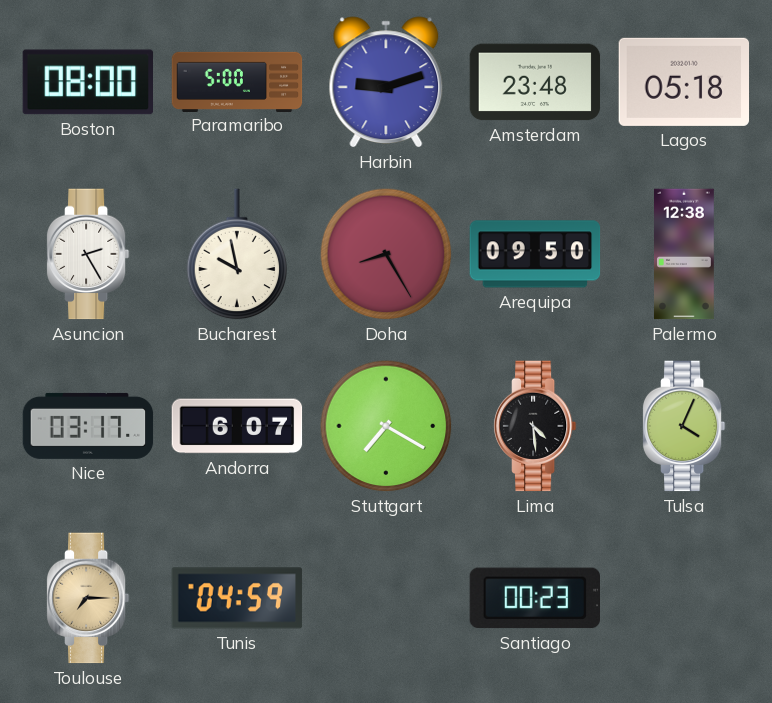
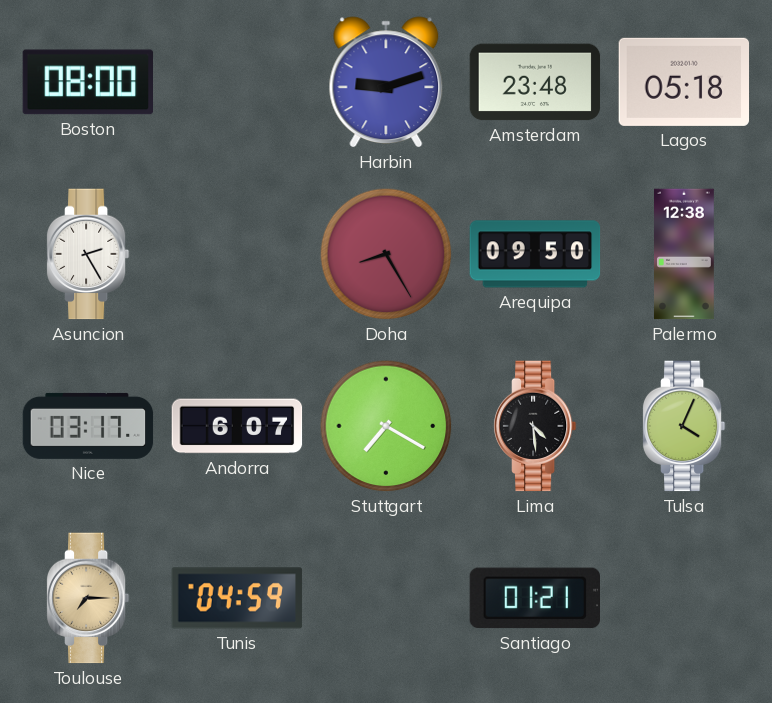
Paramaribo: 5:00 -> none (237, 81)
Bucharest: 9:58 -> none (237, 254)
Santiago: 00:23 -> 01:21 (534, 598)
